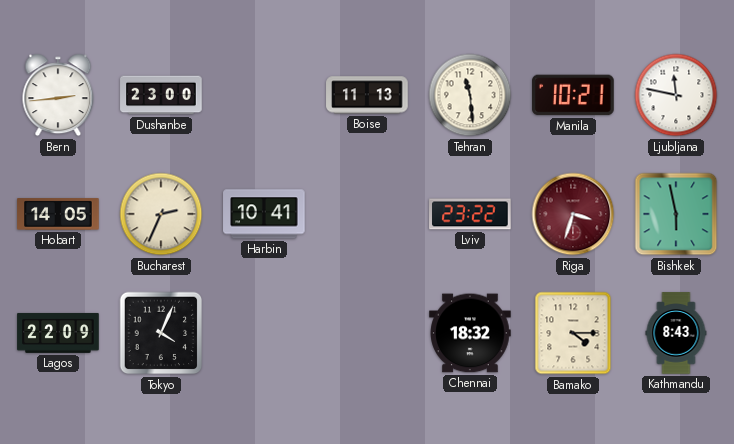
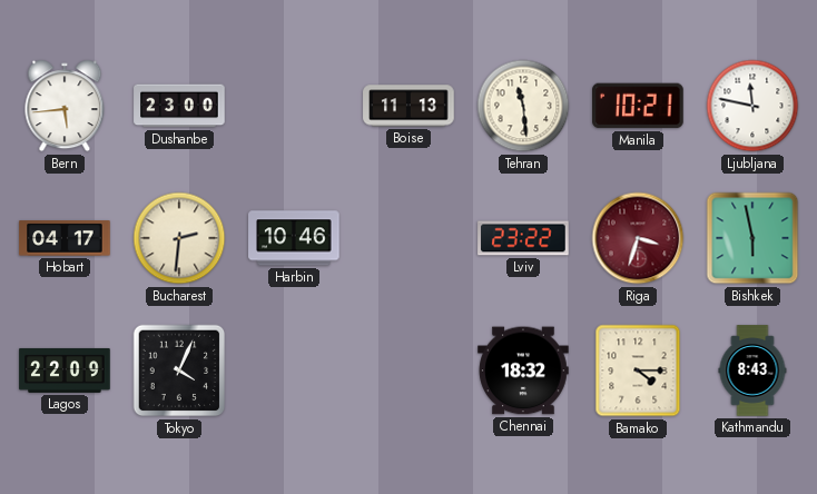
Bern: 2:44 -> 5:44 (65, 106)
Hobart: 14:05 -> 04:17 (65, 238)
Bucharest: 2:34 -> 2:31 (179, 238)
Harbin: 10:41 -> 10:46 (294, 238)
